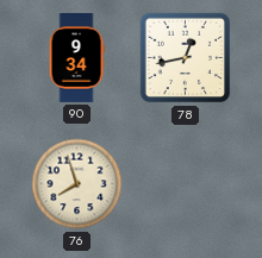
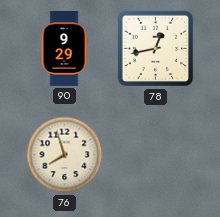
90: 9:34 -> 9:29 (64, 48)
